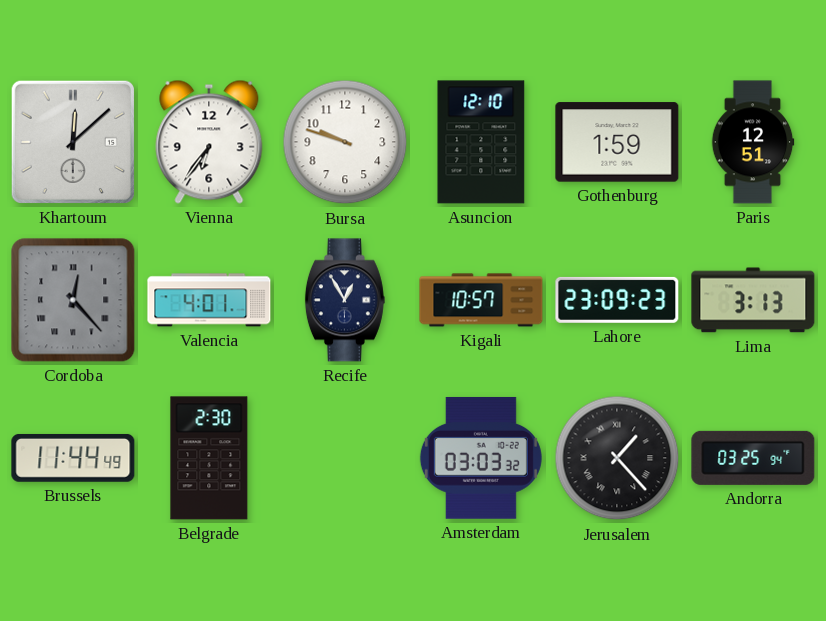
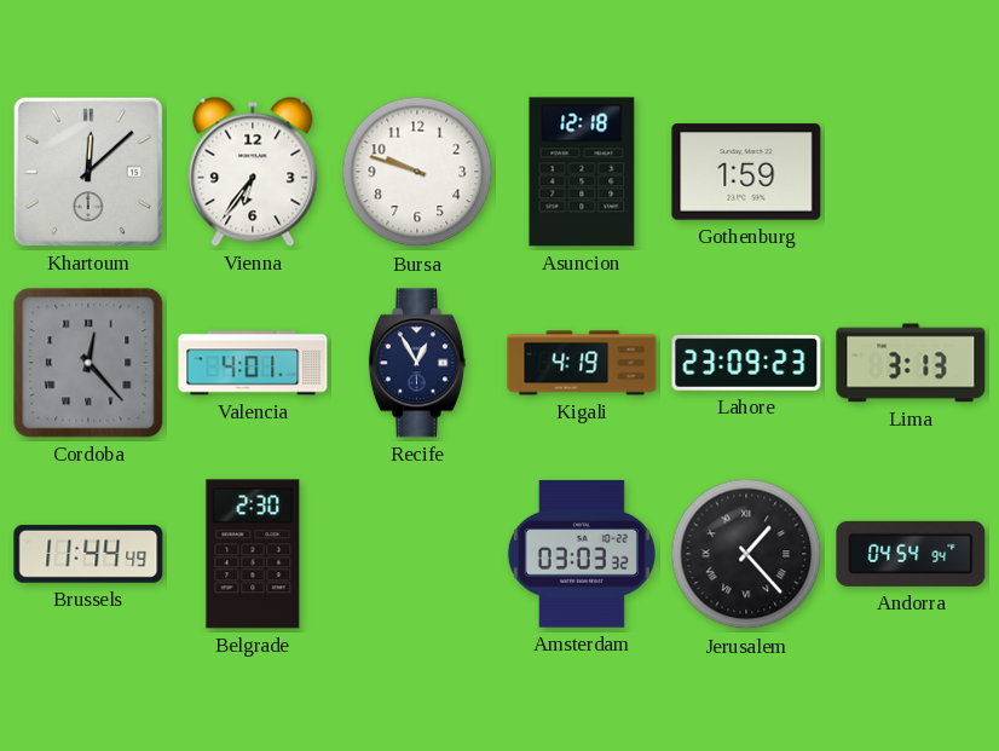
Asuncion: 12:10 -> 12:18 (582, 172)
Paris: 12:51 -> none (753, 142)
Kigali: 10:57 -> 4:19 (582, 363)
Andorra: 03:25 -> 04:54 (911, 554)
